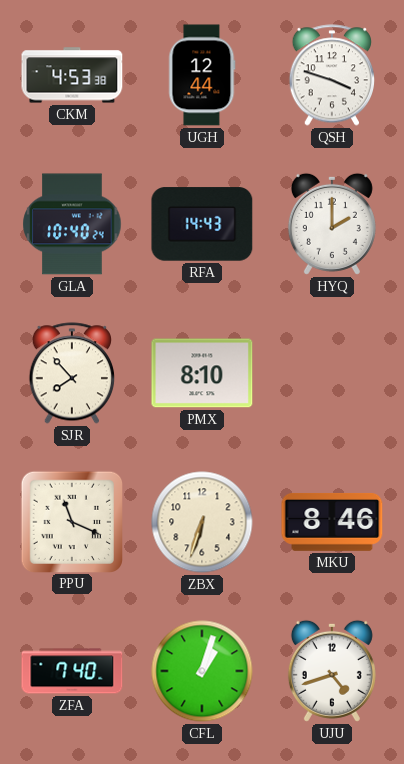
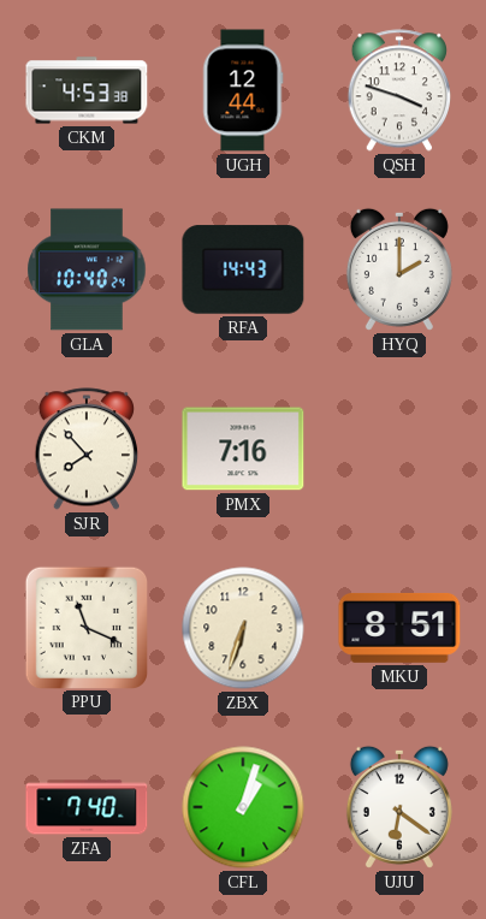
PMX: 8:10 -> 7:16 (243, 449)
MKU: 8:46 -> 8:51 (399, 628)
UJU: 4:42 -> 6:21 (399, 807)
